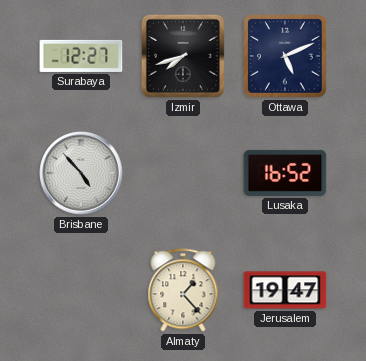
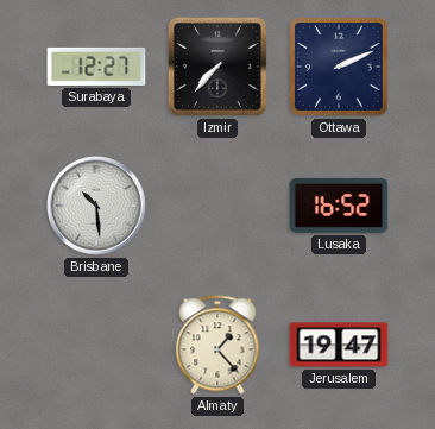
Izmir: 7:42 -> 7:37 (218, 67)
Ottawa: 5:11 -> 2:11 (339, 67)
Brisbane: 4:53 -> 10:29 (96, 206)
